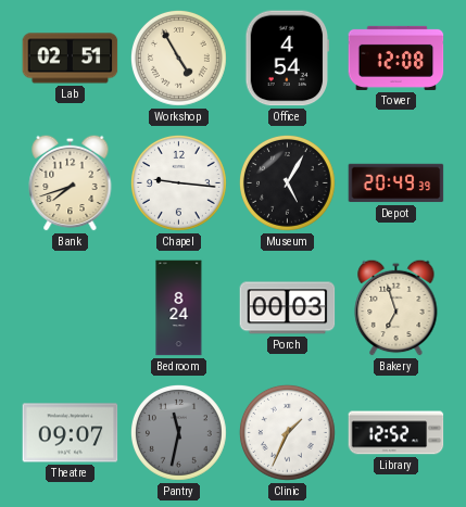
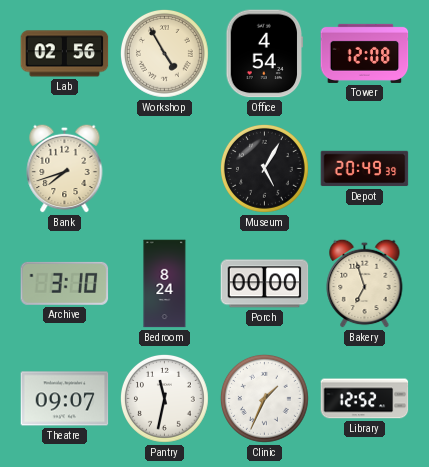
Lab: 02:51 -> 02:56 (65, 54)
Chapel: 9:16 -> none (178, 182)
Archive: none -> 3:10 (65, 283)
Porch: 00:03 -> 00:00 (265, 284)
Pantry dial: grey -> white (164, 398)
